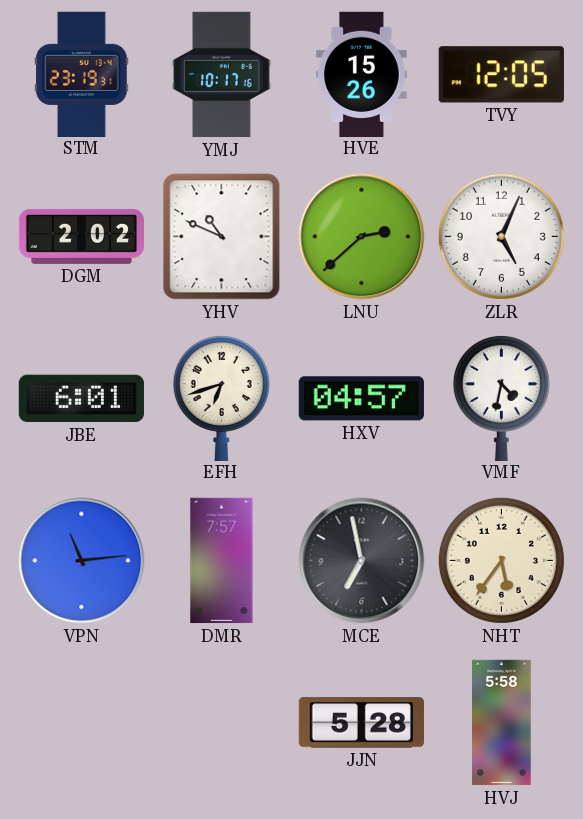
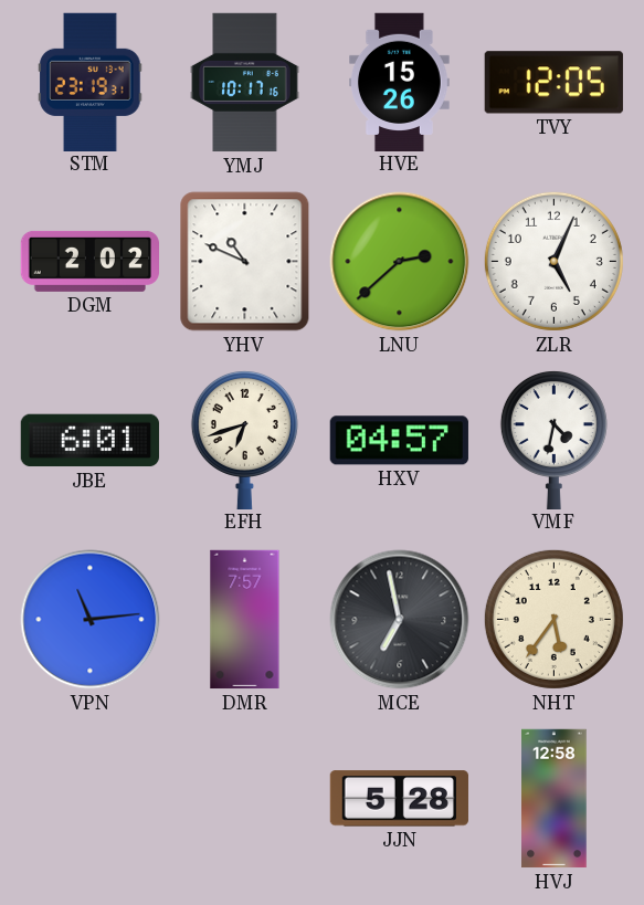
HVJ: 5:58 -> 12:58 (555, 799)
